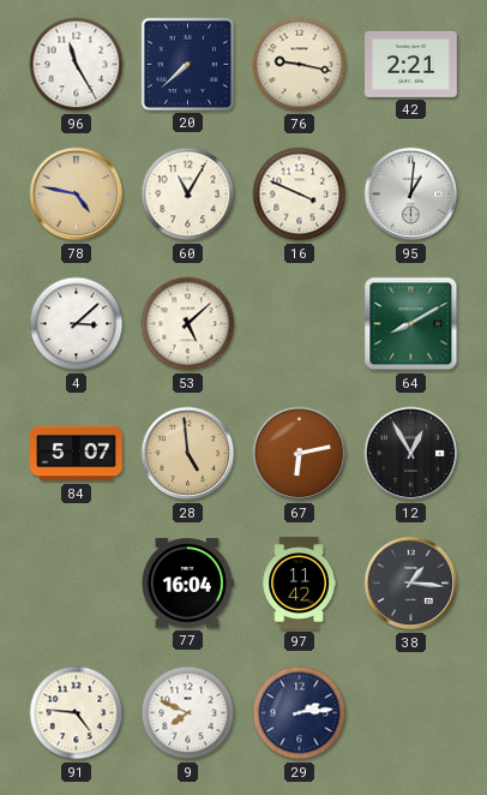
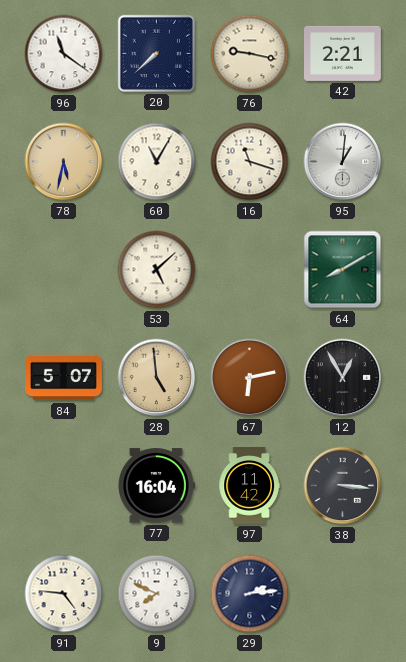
96: 11:25 -> 11:21 (64, 54)
78: 4:47 -> 5:32 (64, 162)
16: 3:49 -> 11:18 (250, 162)
4: 3:08 -> none (77, 324)
38: 1:16 -> 3:16 (343, 486)
